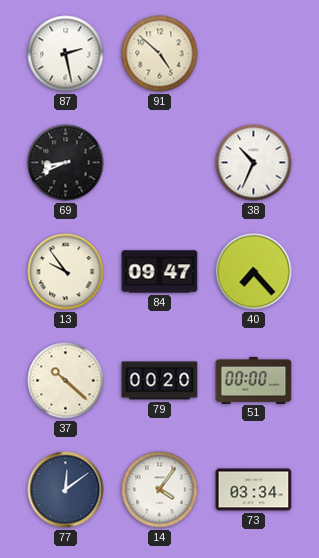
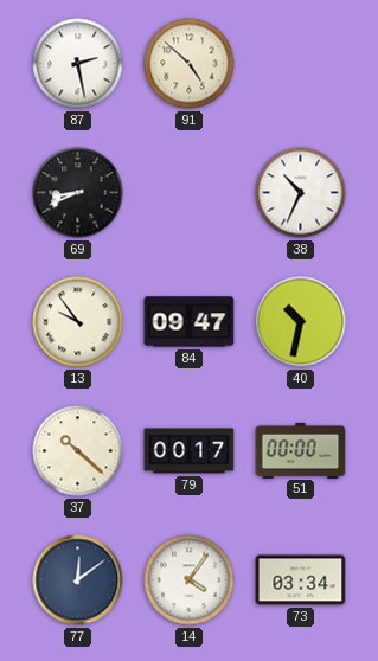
40: 7:23 -> 10:32 (301, 322)
79: 00:20 -> 00:17 (190, 451)
